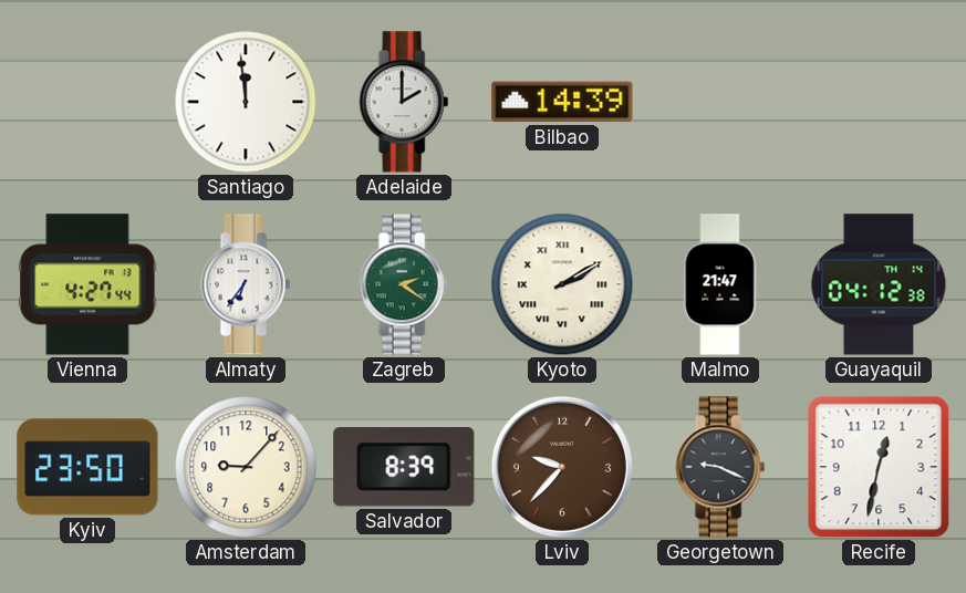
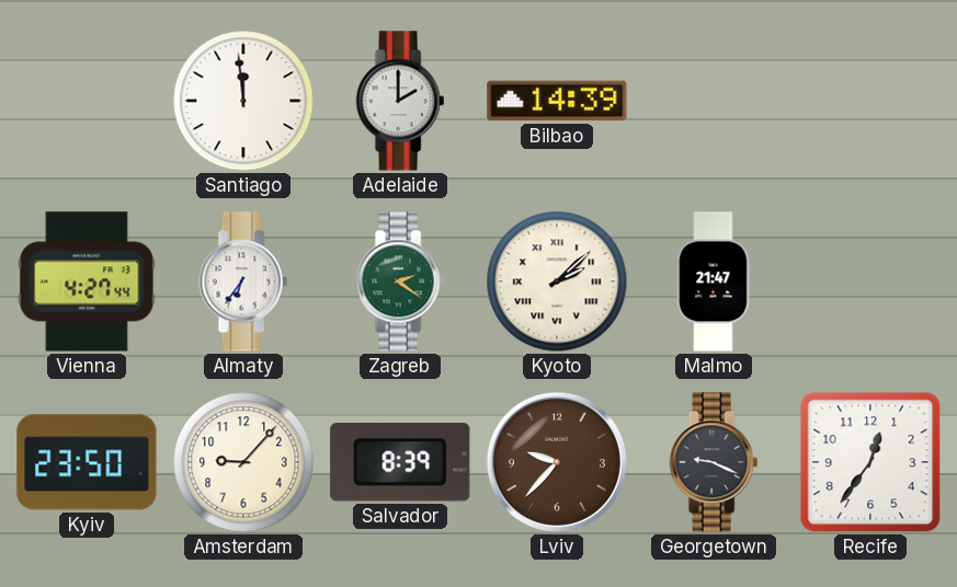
Kyoto: 2:10 -> 2:08 (557, 281)
Guayaquil: 04:12 -> none (879, 284)
Recife: 12:32 -> 12:36 (870, 462)
